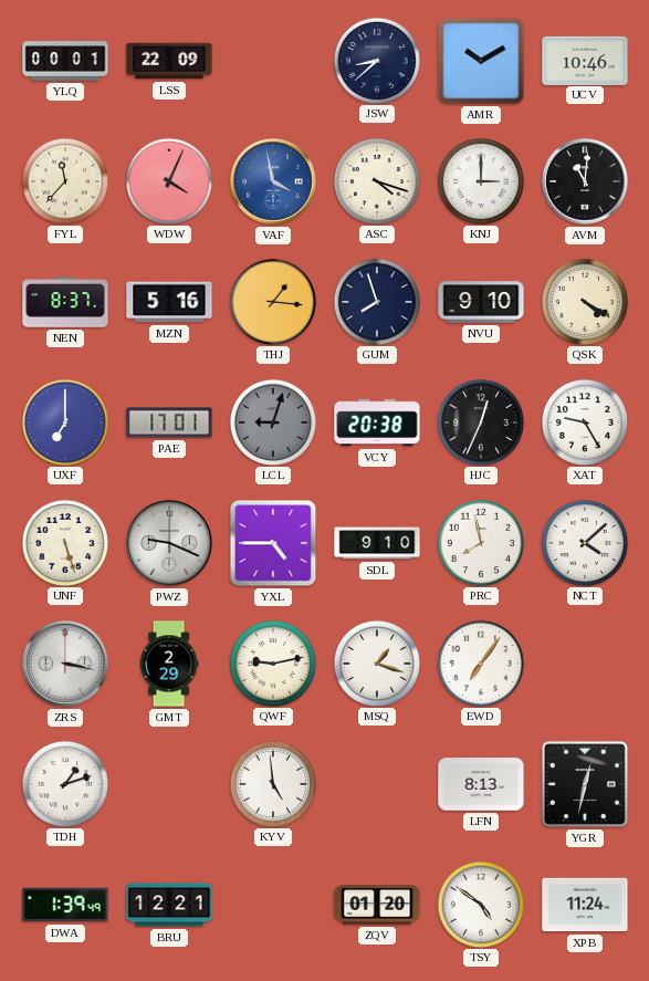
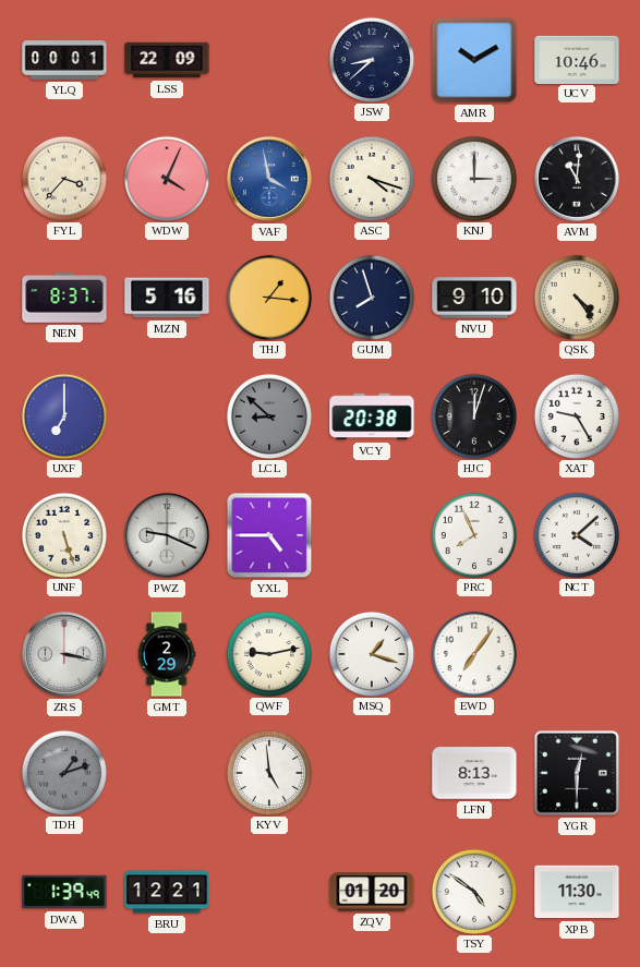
FYL: 11:37 -> 3:37 (63, 178)
QSK: 4:20 -> 4:24 (576, 297)
PAE: 17:01 -> none (169, 422)
LCL: 9:03 -> 8:52 (268, 415)
HJC: 12:34 -> 12:03 (473, 415)
SDL: 9:10 -> none (377, 543)
PRC: 7:58 -> 7:56 (473, 534)
TDH dial: white -> grey (63, 772)
YGR: 12:32 -> 12:30 (577, 773)
XPB: 11:24 -> 11:30 (577, 892)
